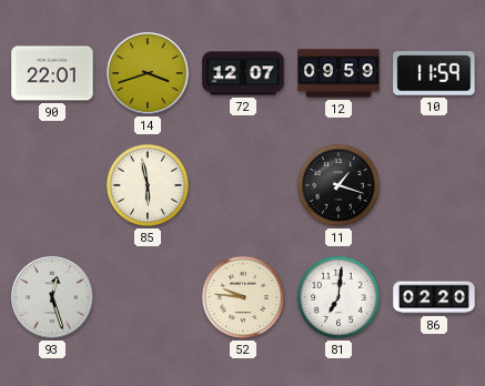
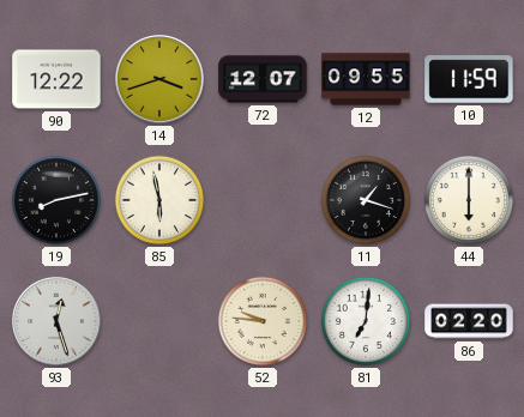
90: 22:01 -> 12:22 (56, 79)
12: 09:59 -> 09:55 (366, 79)
19: none -> 8:13 (56, 200)
44: none -> 6:00 (469, 200)
